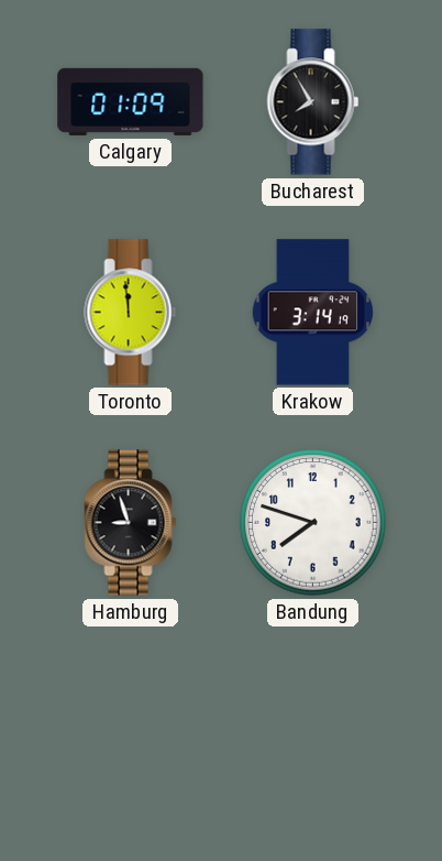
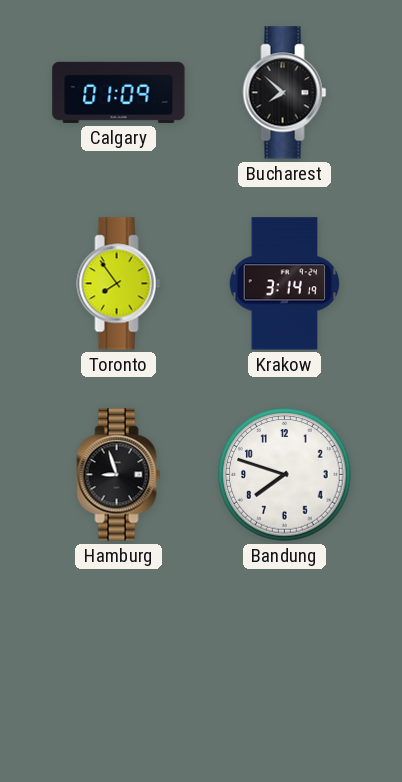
Bucharest: 7:55 -> 7:52 (285, 93)
Toronto: 11:59 -> 7:54 (119, 284)
